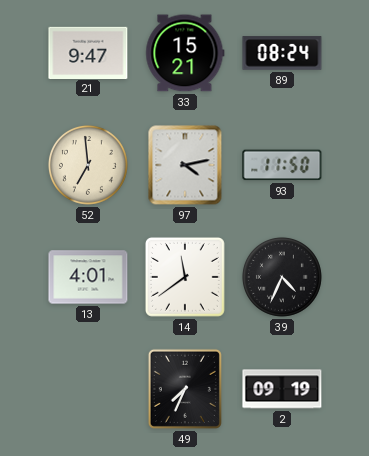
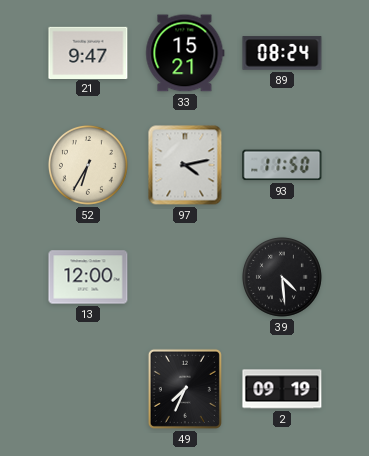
52: 6:59 -> 6:35 (88, 165)
13: 4:01 -> 12:00 (88, 277)
14: 11:39 -> none (185, 277)
39: 4:34 -> 4:29 (282, 277)
